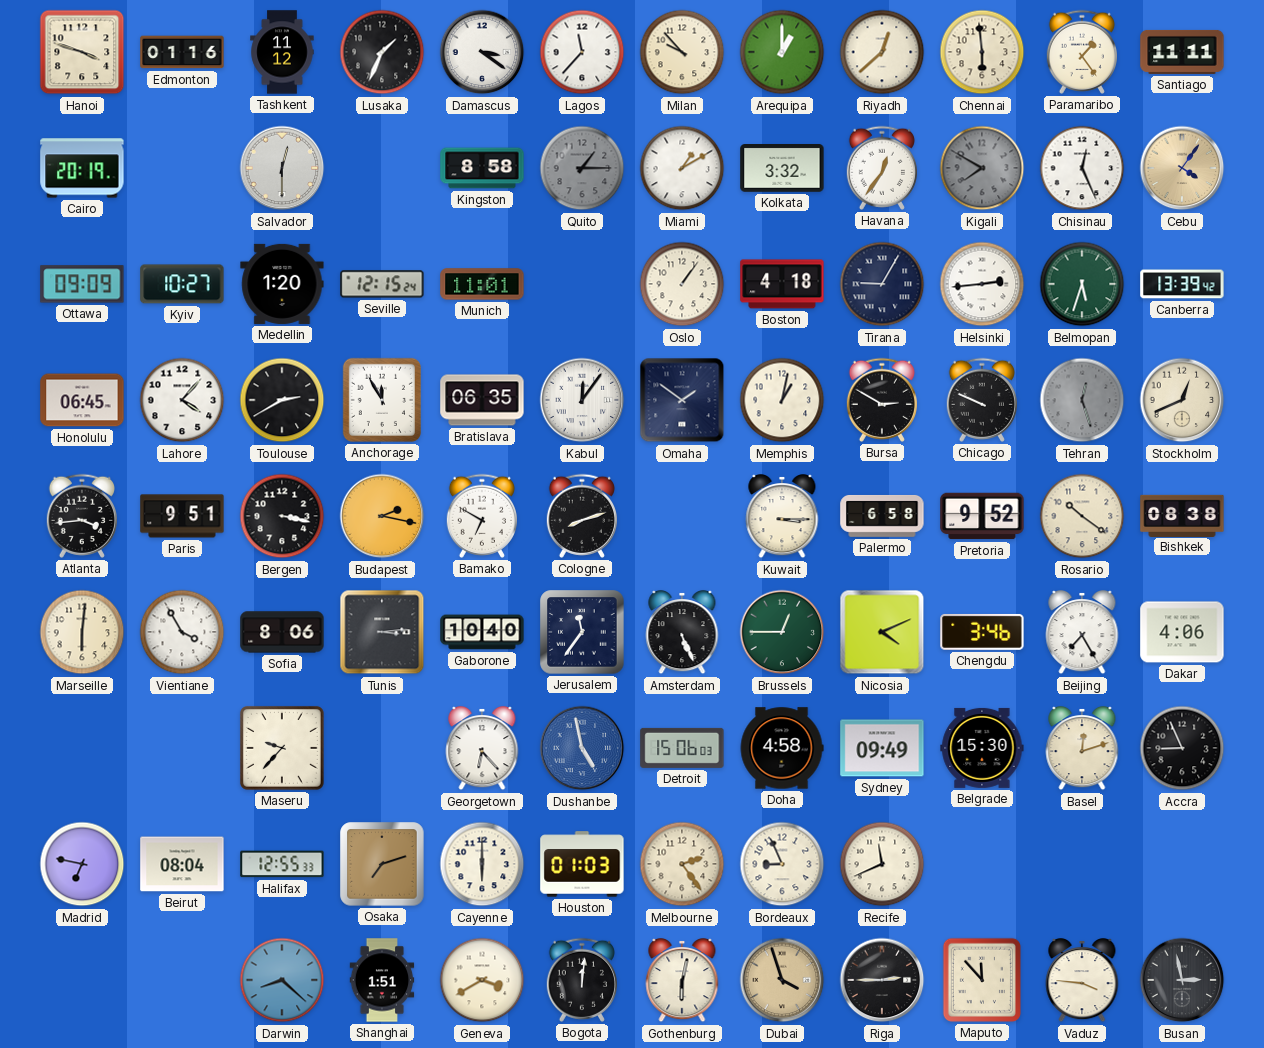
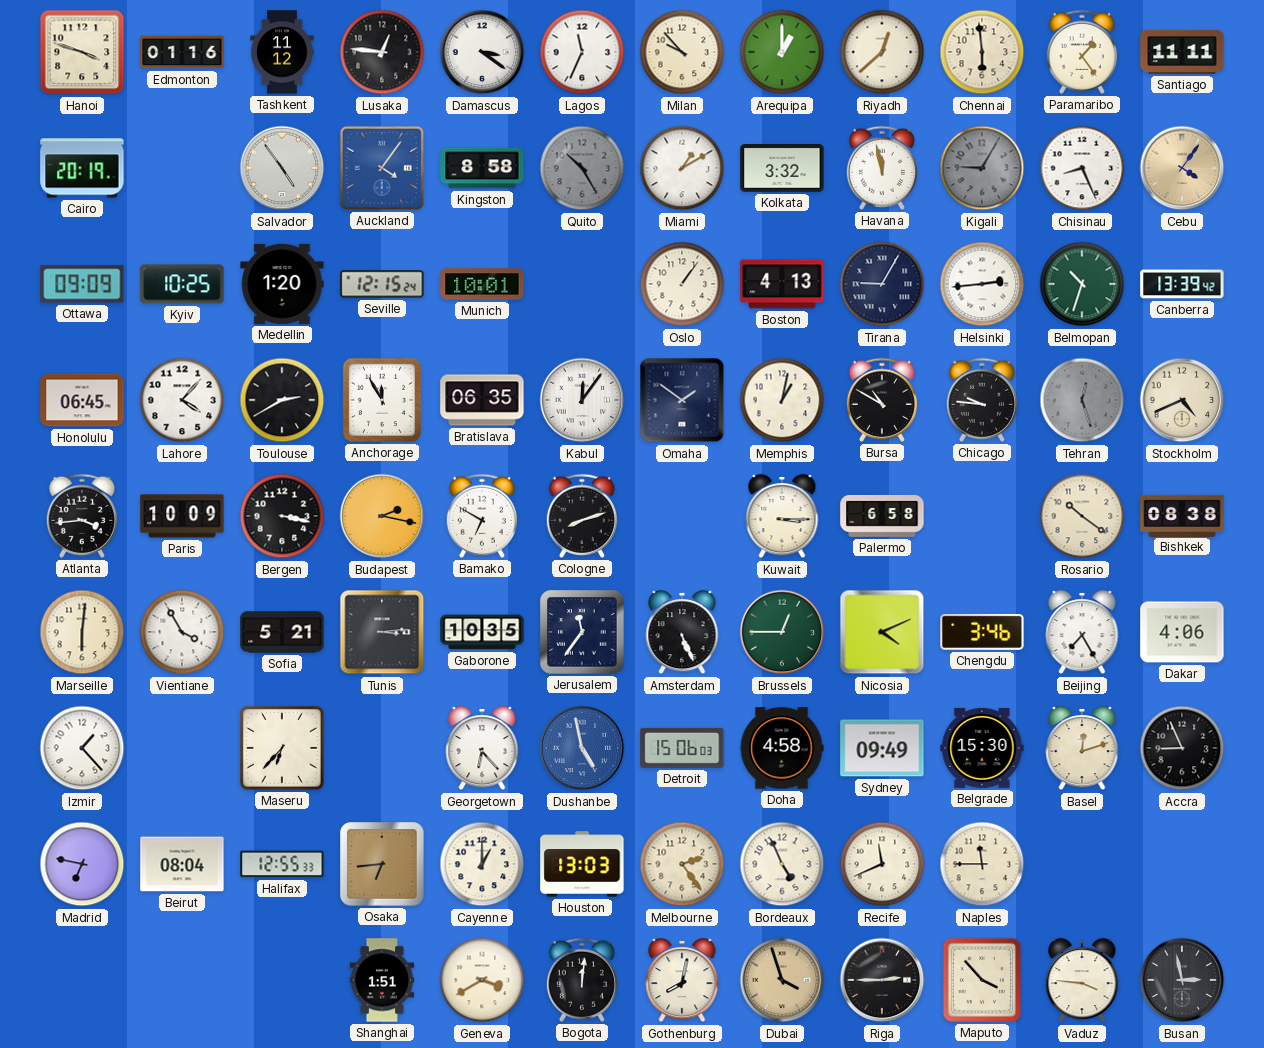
Lusaka: 1:34 -> 12:46 (382, 52)
Lagos: 11:37 -> 11:34 (582, 52)
Salvador: 12:30 -> 4:54 (282, 168)
Auckland: none -> 4:06 (382, 168)
Quito: 1:15 -> 10:25 (582, 168)
Havana: 12:36 -> 11:58 (882, 168)
Kigali: 7:50 -> 9:05 (982, 168)
Chisinau: 12:26 -> 8:26 (1082, 168)
Kyiv: 10:27 -> 10:25 (182, 284)
Munich: 11:01 -> 10:01 (482, 284)
Boston: 4:18 -> 4:13 (782, 284)
Belmopan: 5:33 -> 10:33 (1082, 284)
Bursa: 2:50 -> 10:50 (882, 400)
Chicago: 9:49 -> 9:46 (982, 400)
Stockholm: 12:41 -> 4:41 (1182, 400)
Paris: 9:51 -> 10:09 (182, 516)
Pretoria: 9:52 -> none (982, 516)
Sofia: 8:06 -> 5:21 (282, 632)
Gaborone: 10:40 -> 10:35 (482, 632)
Izmir: none -> 1:23 (82, 748)
Maseru: 9:37 -> 6:37 (282, 748)
Osaka: 7:12 -> 6:44 (382, 864)
Cayenne: 6:00 -> 1:00 (482, 864)
Houston: 01:03 -> 13:03 (582, 864)
Bordeaux: 8:56 -> 4:56 (782, 864)
Naples: none -> 11:45 (982, 864)
Darwin: 8:22 -> none (282, 980)
Gothenburg: 6:02 -> 8:02 (682, 981)
Maputo: 11:53 -> 3:53 (982, 980)
